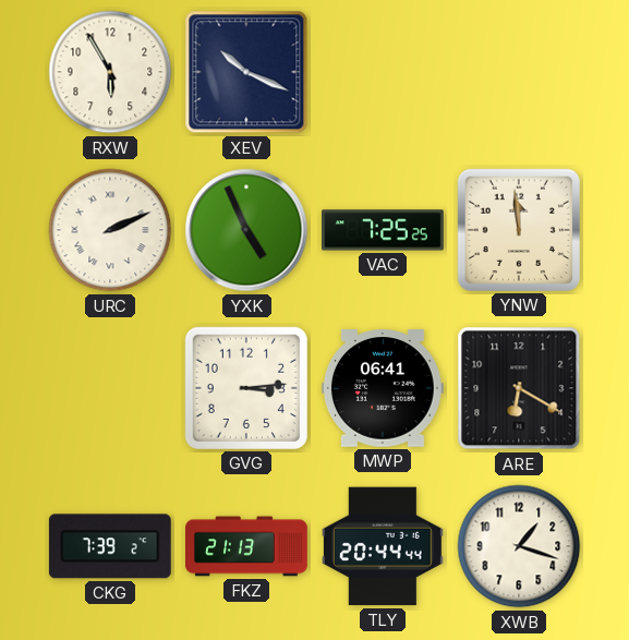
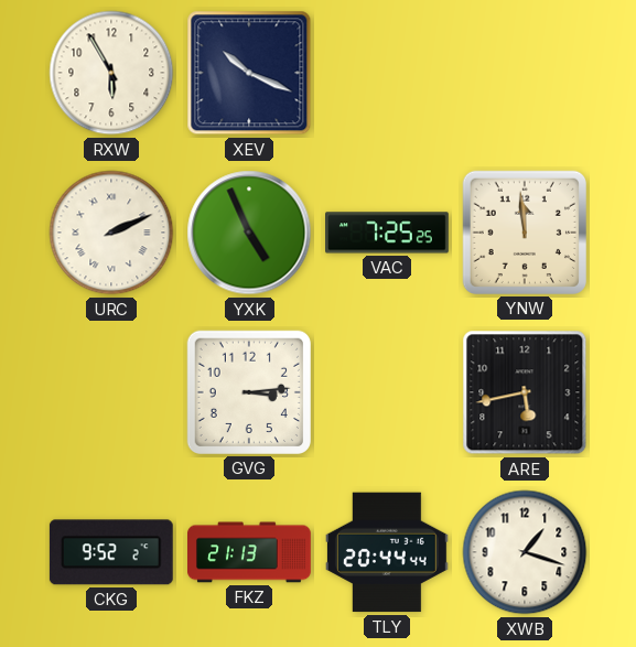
MWP: 06:41 -> none (383, 388)
ARE: 6:20 -> 5:43 (525, 392)
CKG: 7:39 -> 9:52 (111, 552)
